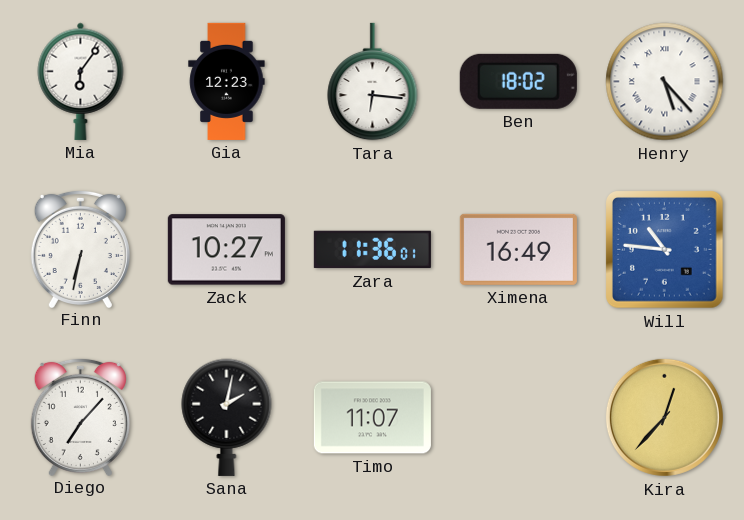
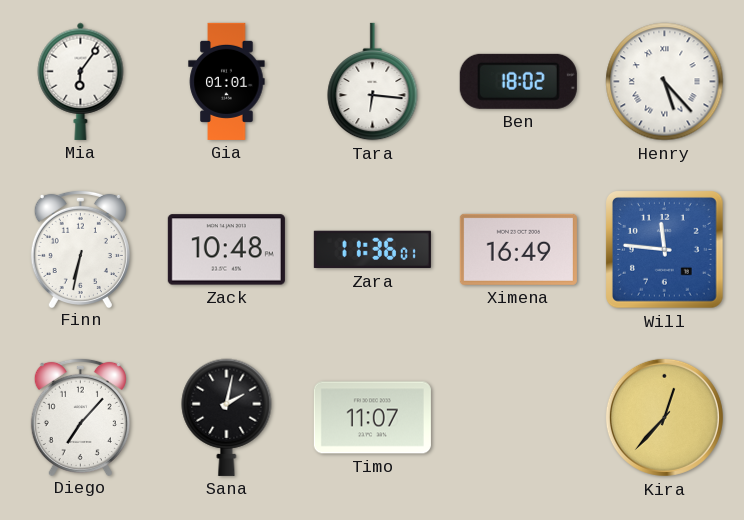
Gia: 12:23 -> 01:01 (227, 81)
Zack: 10:27 -> 10:48 (226, 250)
Will: 10:46 -> 11:46 (665, 250)
